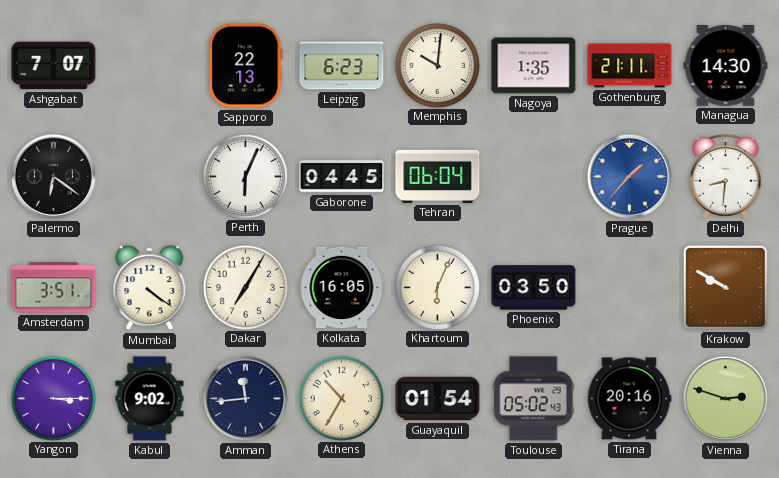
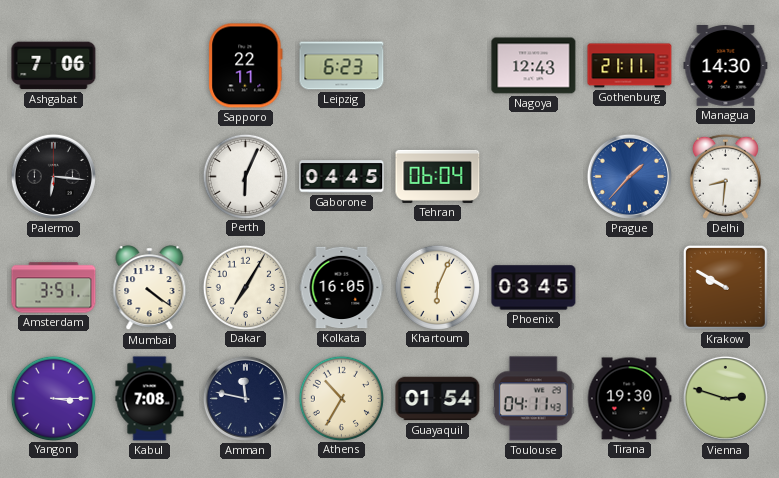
Ashgabat: 7:07 -> 7:06 (54, 66)
Sapporo: 22:13 -> 22:11 (246, 66)
Memphis: 10:01 -> none (437, 65)
Nagoya: 1:35 -> 12:43 (534, 66)
Palermo: 6:21 -> 6:16 (53, 176)
Phoenix: 03:50 -> 03:45 (534, 288)
Kabul: 9:02 -> 7:08 (150, 399)
Amman: 11:44 -> 11:47 (245, 398)
Toulouse: 05:02 -> 04:11 (533, 399)
Tirana: 20:16 -> 19:30 (629, 399)
